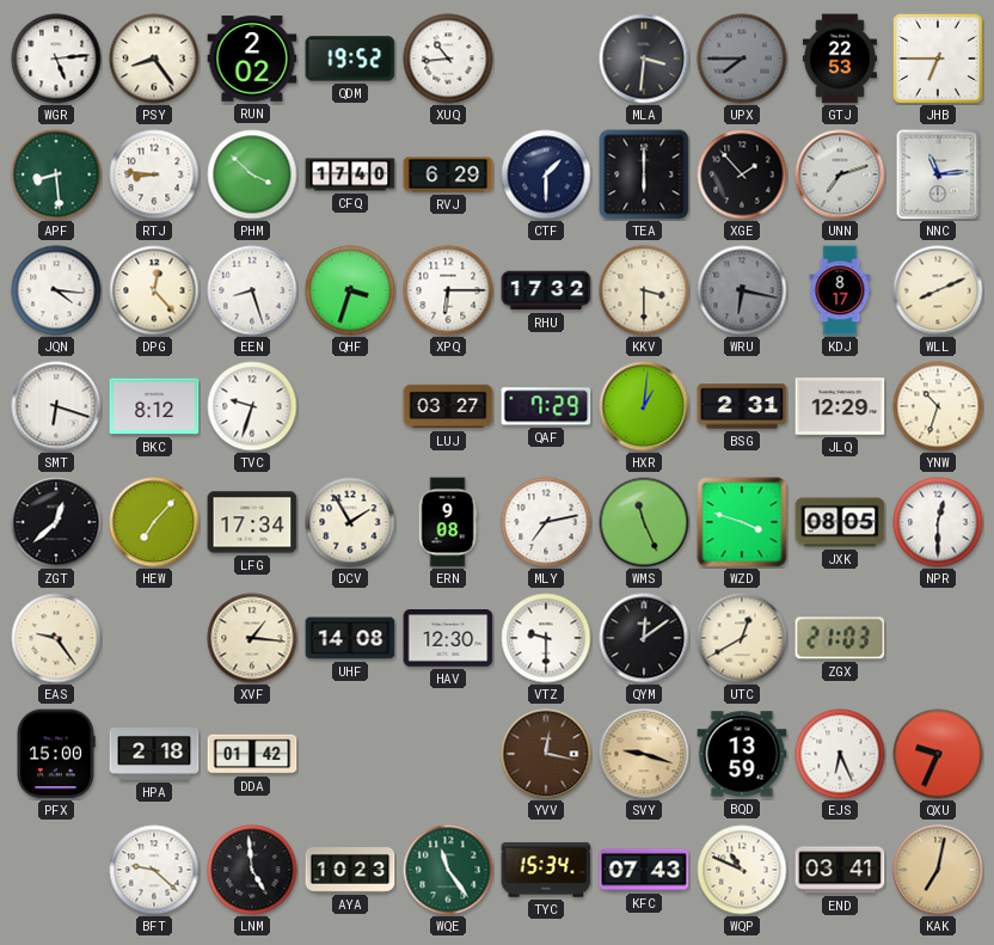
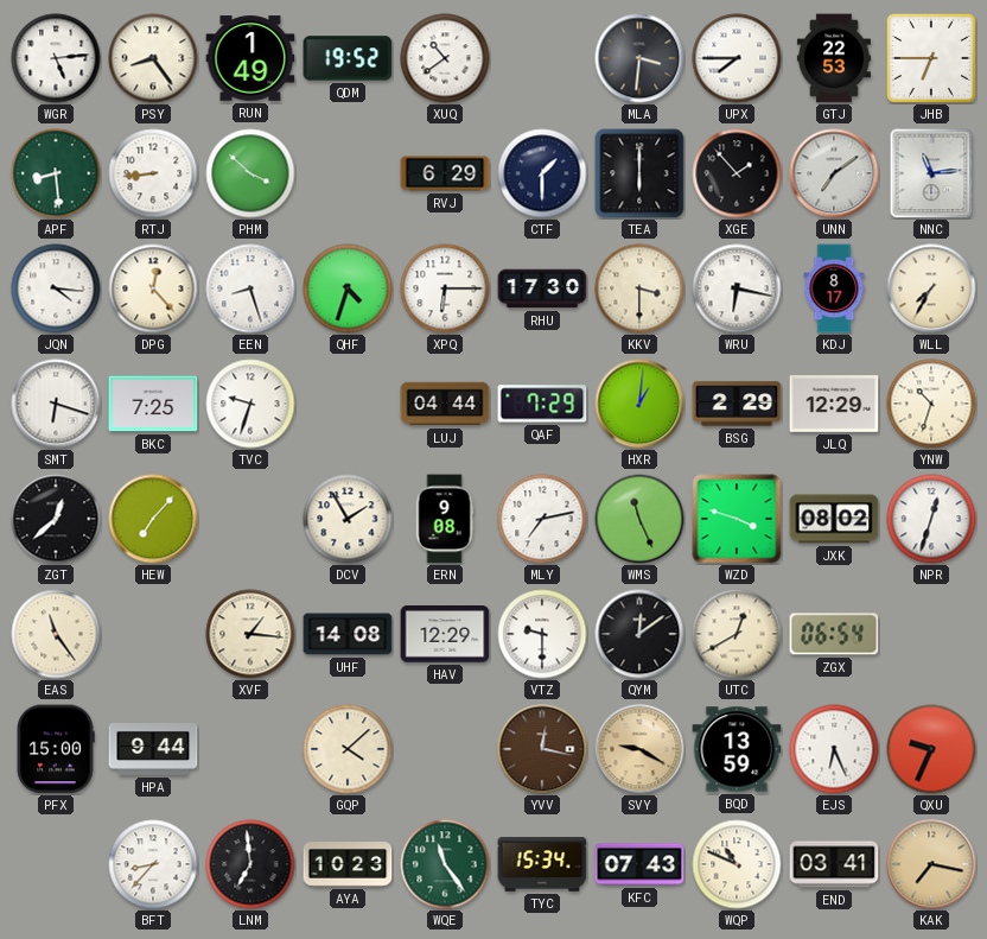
RUN: 2:02 -> 1:49 (250, 58)
XUQ: 10:44 -> 10:39 (445, 58)
UPX dial: grey -> white (737, 58)
RTJ: 8:46 -> 8:44 (153, 173)
CFQ: 17:40 -> none (350, 174)
UNN: 7:12 -> 7:09 (834, 173)
QHF: 3:33 -> 4:33 (348, 288)
RHU: 17:32 -> 17:30 (542, 288)
WRU dial: grey -> white (737, 288)
WLL: 8:11 -> 7:35 (931, 288)
BKC: 8:12 -> 7:25 (153, 404)
LUJ: 03:27 -> 04:44 (445, 404)
BSG: 2:31 -> 2:29 (737, 404)
LFG: 17:34 -> none (252, 522)
JXK: 08:05 -> 08:02 (834, 519)
NPR: 12:30 -> 12:33 (931, 519)
EAS: 9:24 -> 11:24 (56, 634)
HAV: 12:30 -> 12:29 (445, 635)
ZGX: 21:03 -> 06:54 (834, 634)
HPA: 2:18 -> 9:44 (153, 750)
DDA: 01:42 -> none (252, 754)
GQP: none -> 4:08 (348, 749)
SVY: 9:18 -> 9:20 (639, 749)
BFT: 9:22 -> 8:37 (153, 864)
LNM: 4:59 -> 6:59 (250, 864)
KAK: 7:02 -> 7:17 (931, 864)
